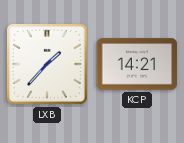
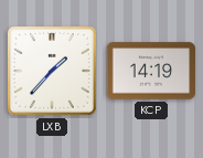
KCP: 14:21 -> 14:19 (151, 71)
